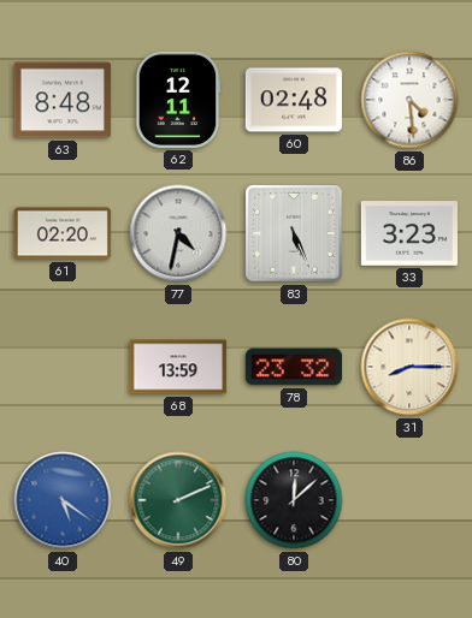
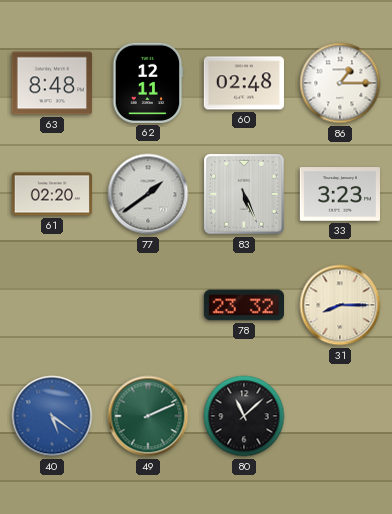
86: 4:29 -> 1:15 (340, 83)
77: 4:32 -> 1:39 (148, 194)
68: 13:59 -> none (178, 367)
80: 12:08 -> 11:08 (244, 416)
